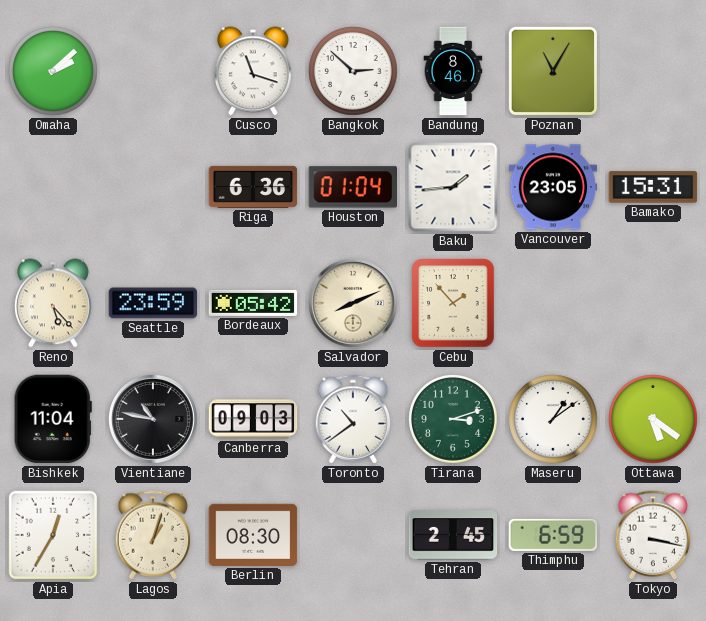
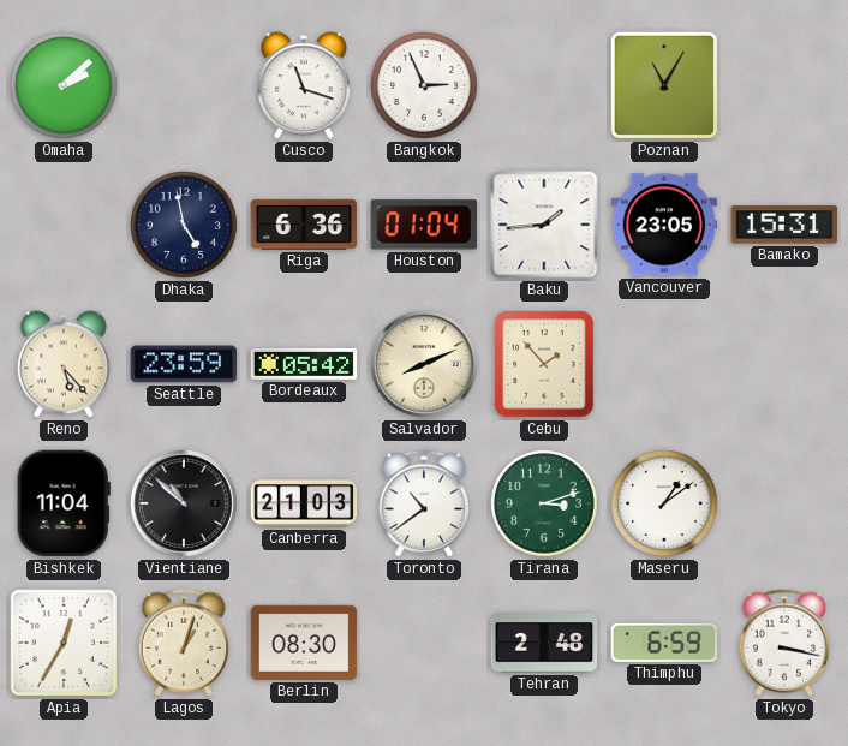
Bangkok: 2:52 -> 2:56 (425, 86)
Bandung: 8:46 -> none (453, 71)
Dhaka: none -> 4:58 (185, 226)
Vientiane: 10:47 -> 10:52 (185, 505)
Canberra: 09:03 -> 21:03 (304, 503)
Ottawa: 5:21 -> none (654, 420)
Tehran: 2:45 -> 2:48 (544, 643)
